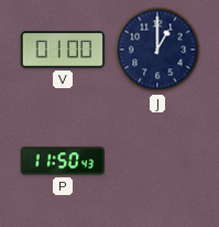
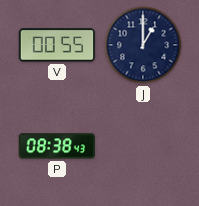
V: 01:00 -> 00:55 (57, 45)
P: 11:50 -> 08:38 (56, 146)
